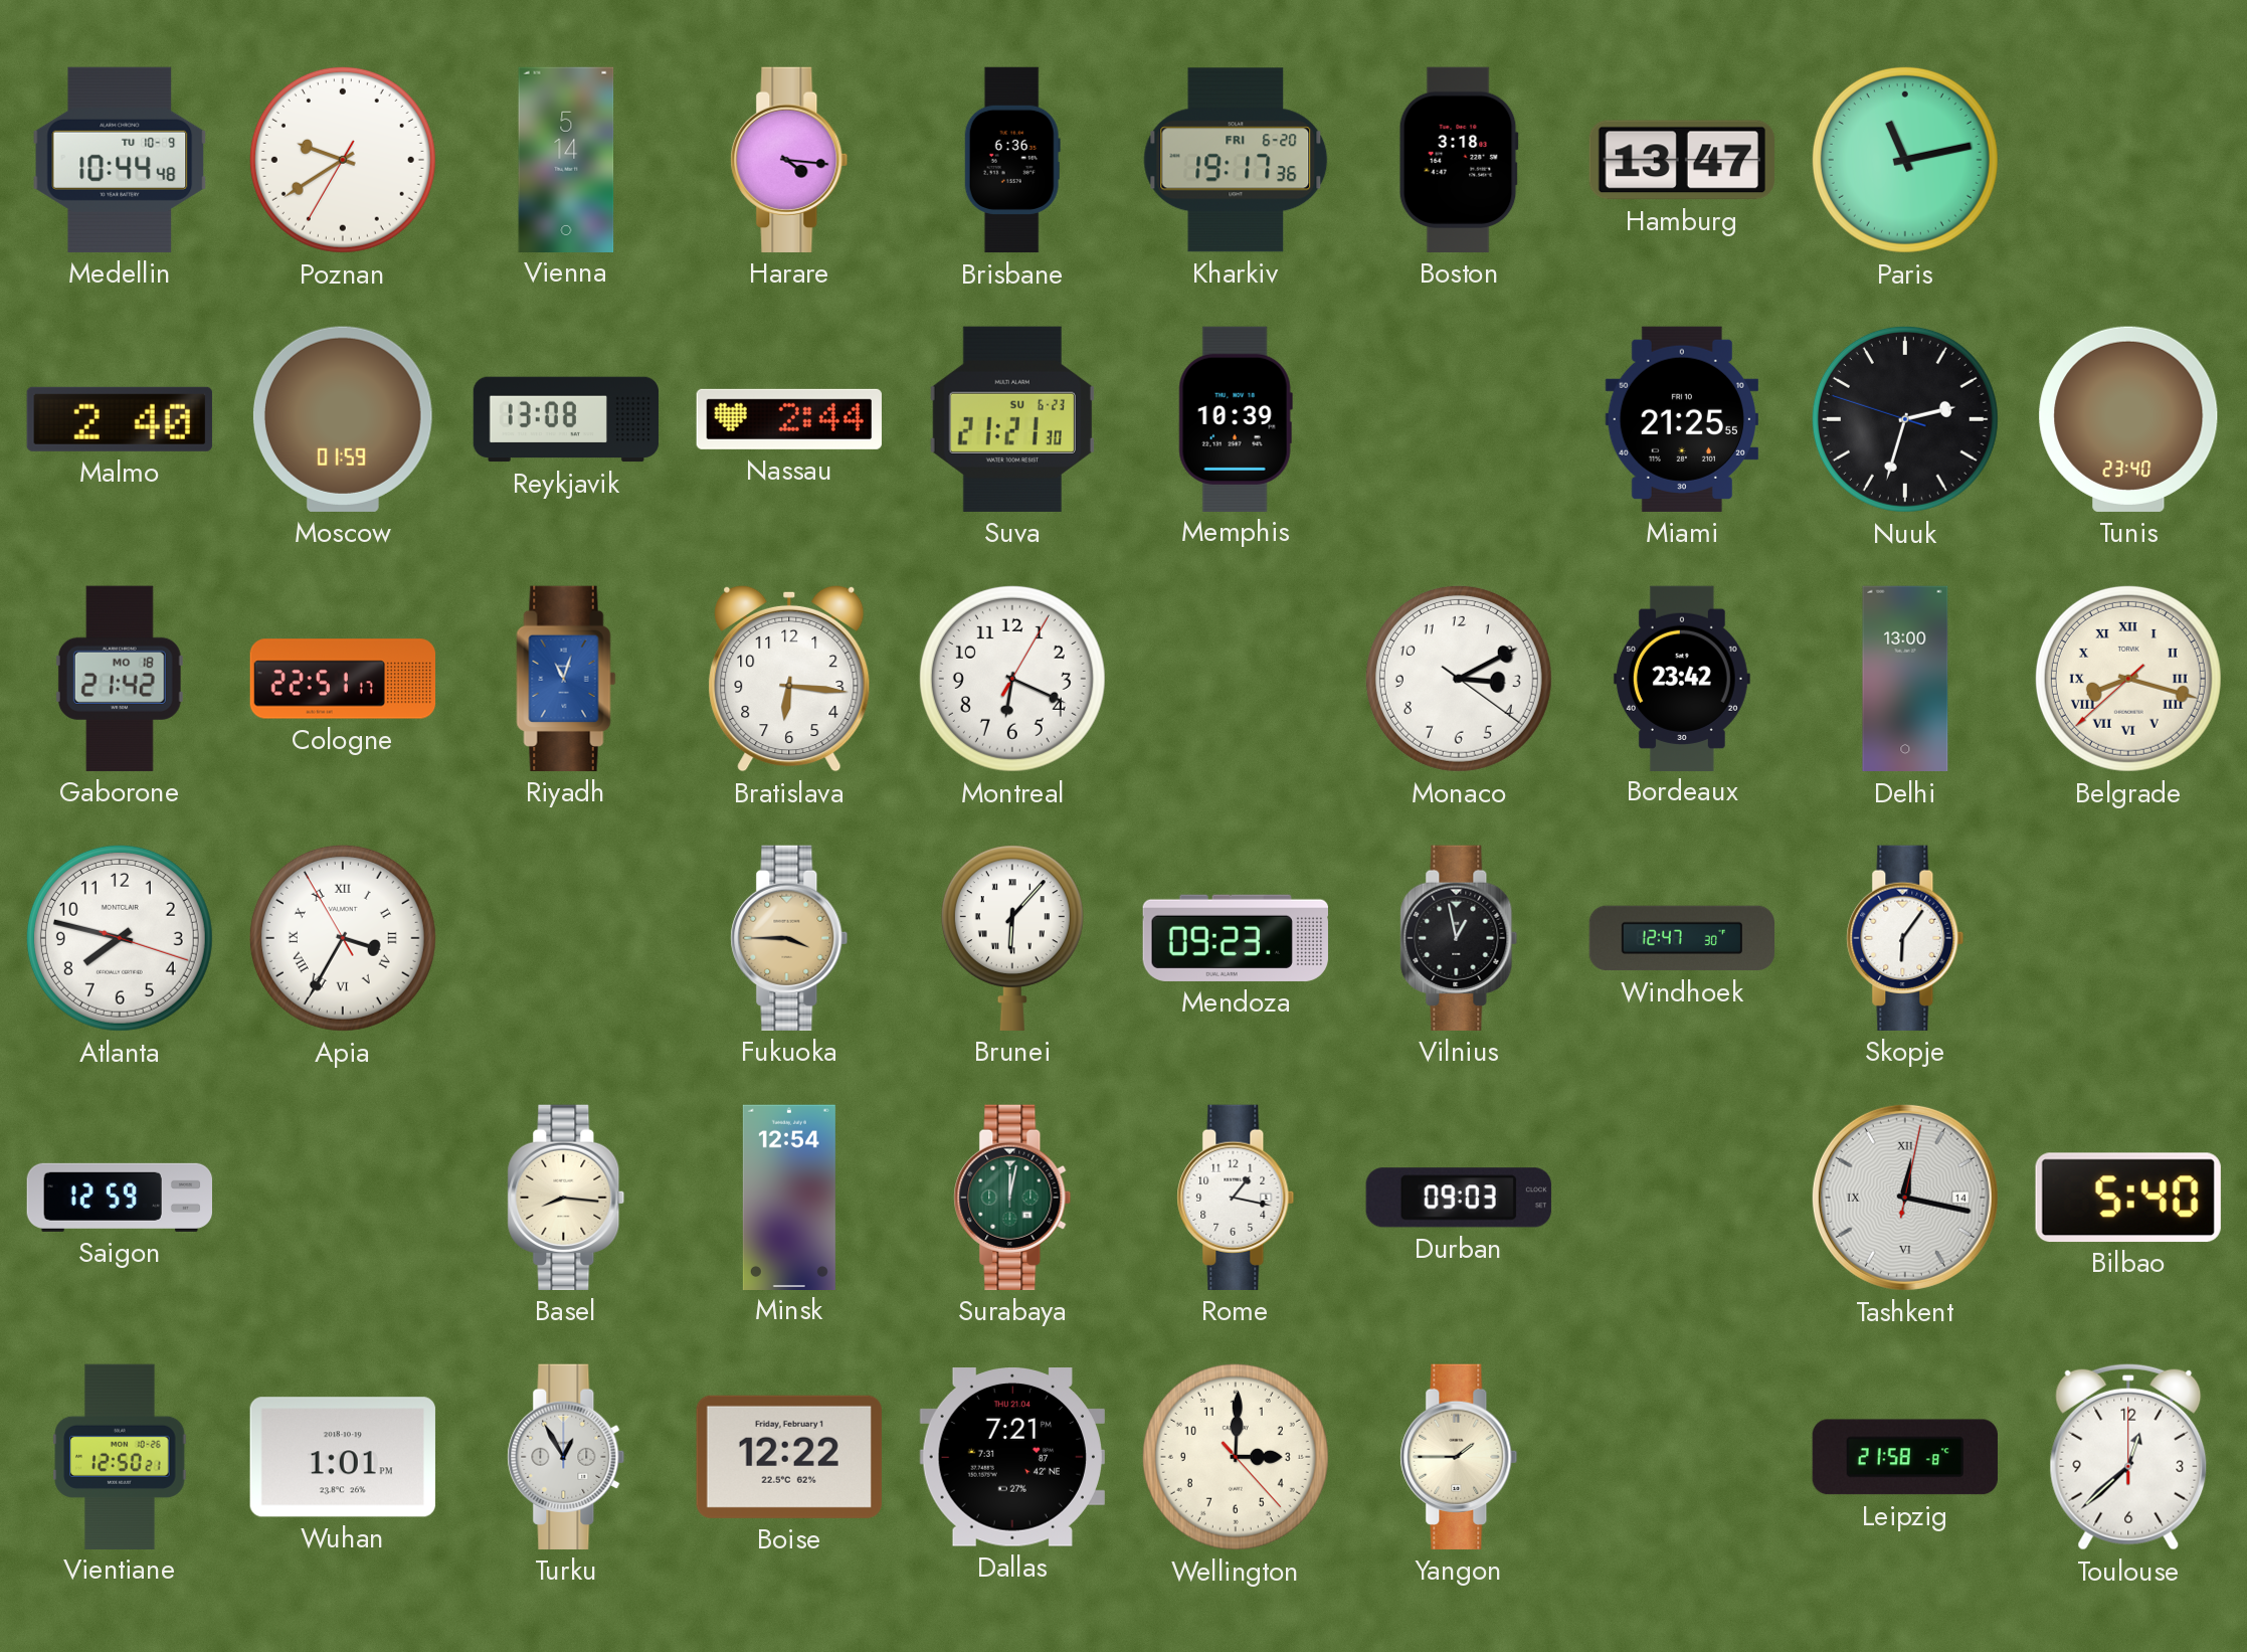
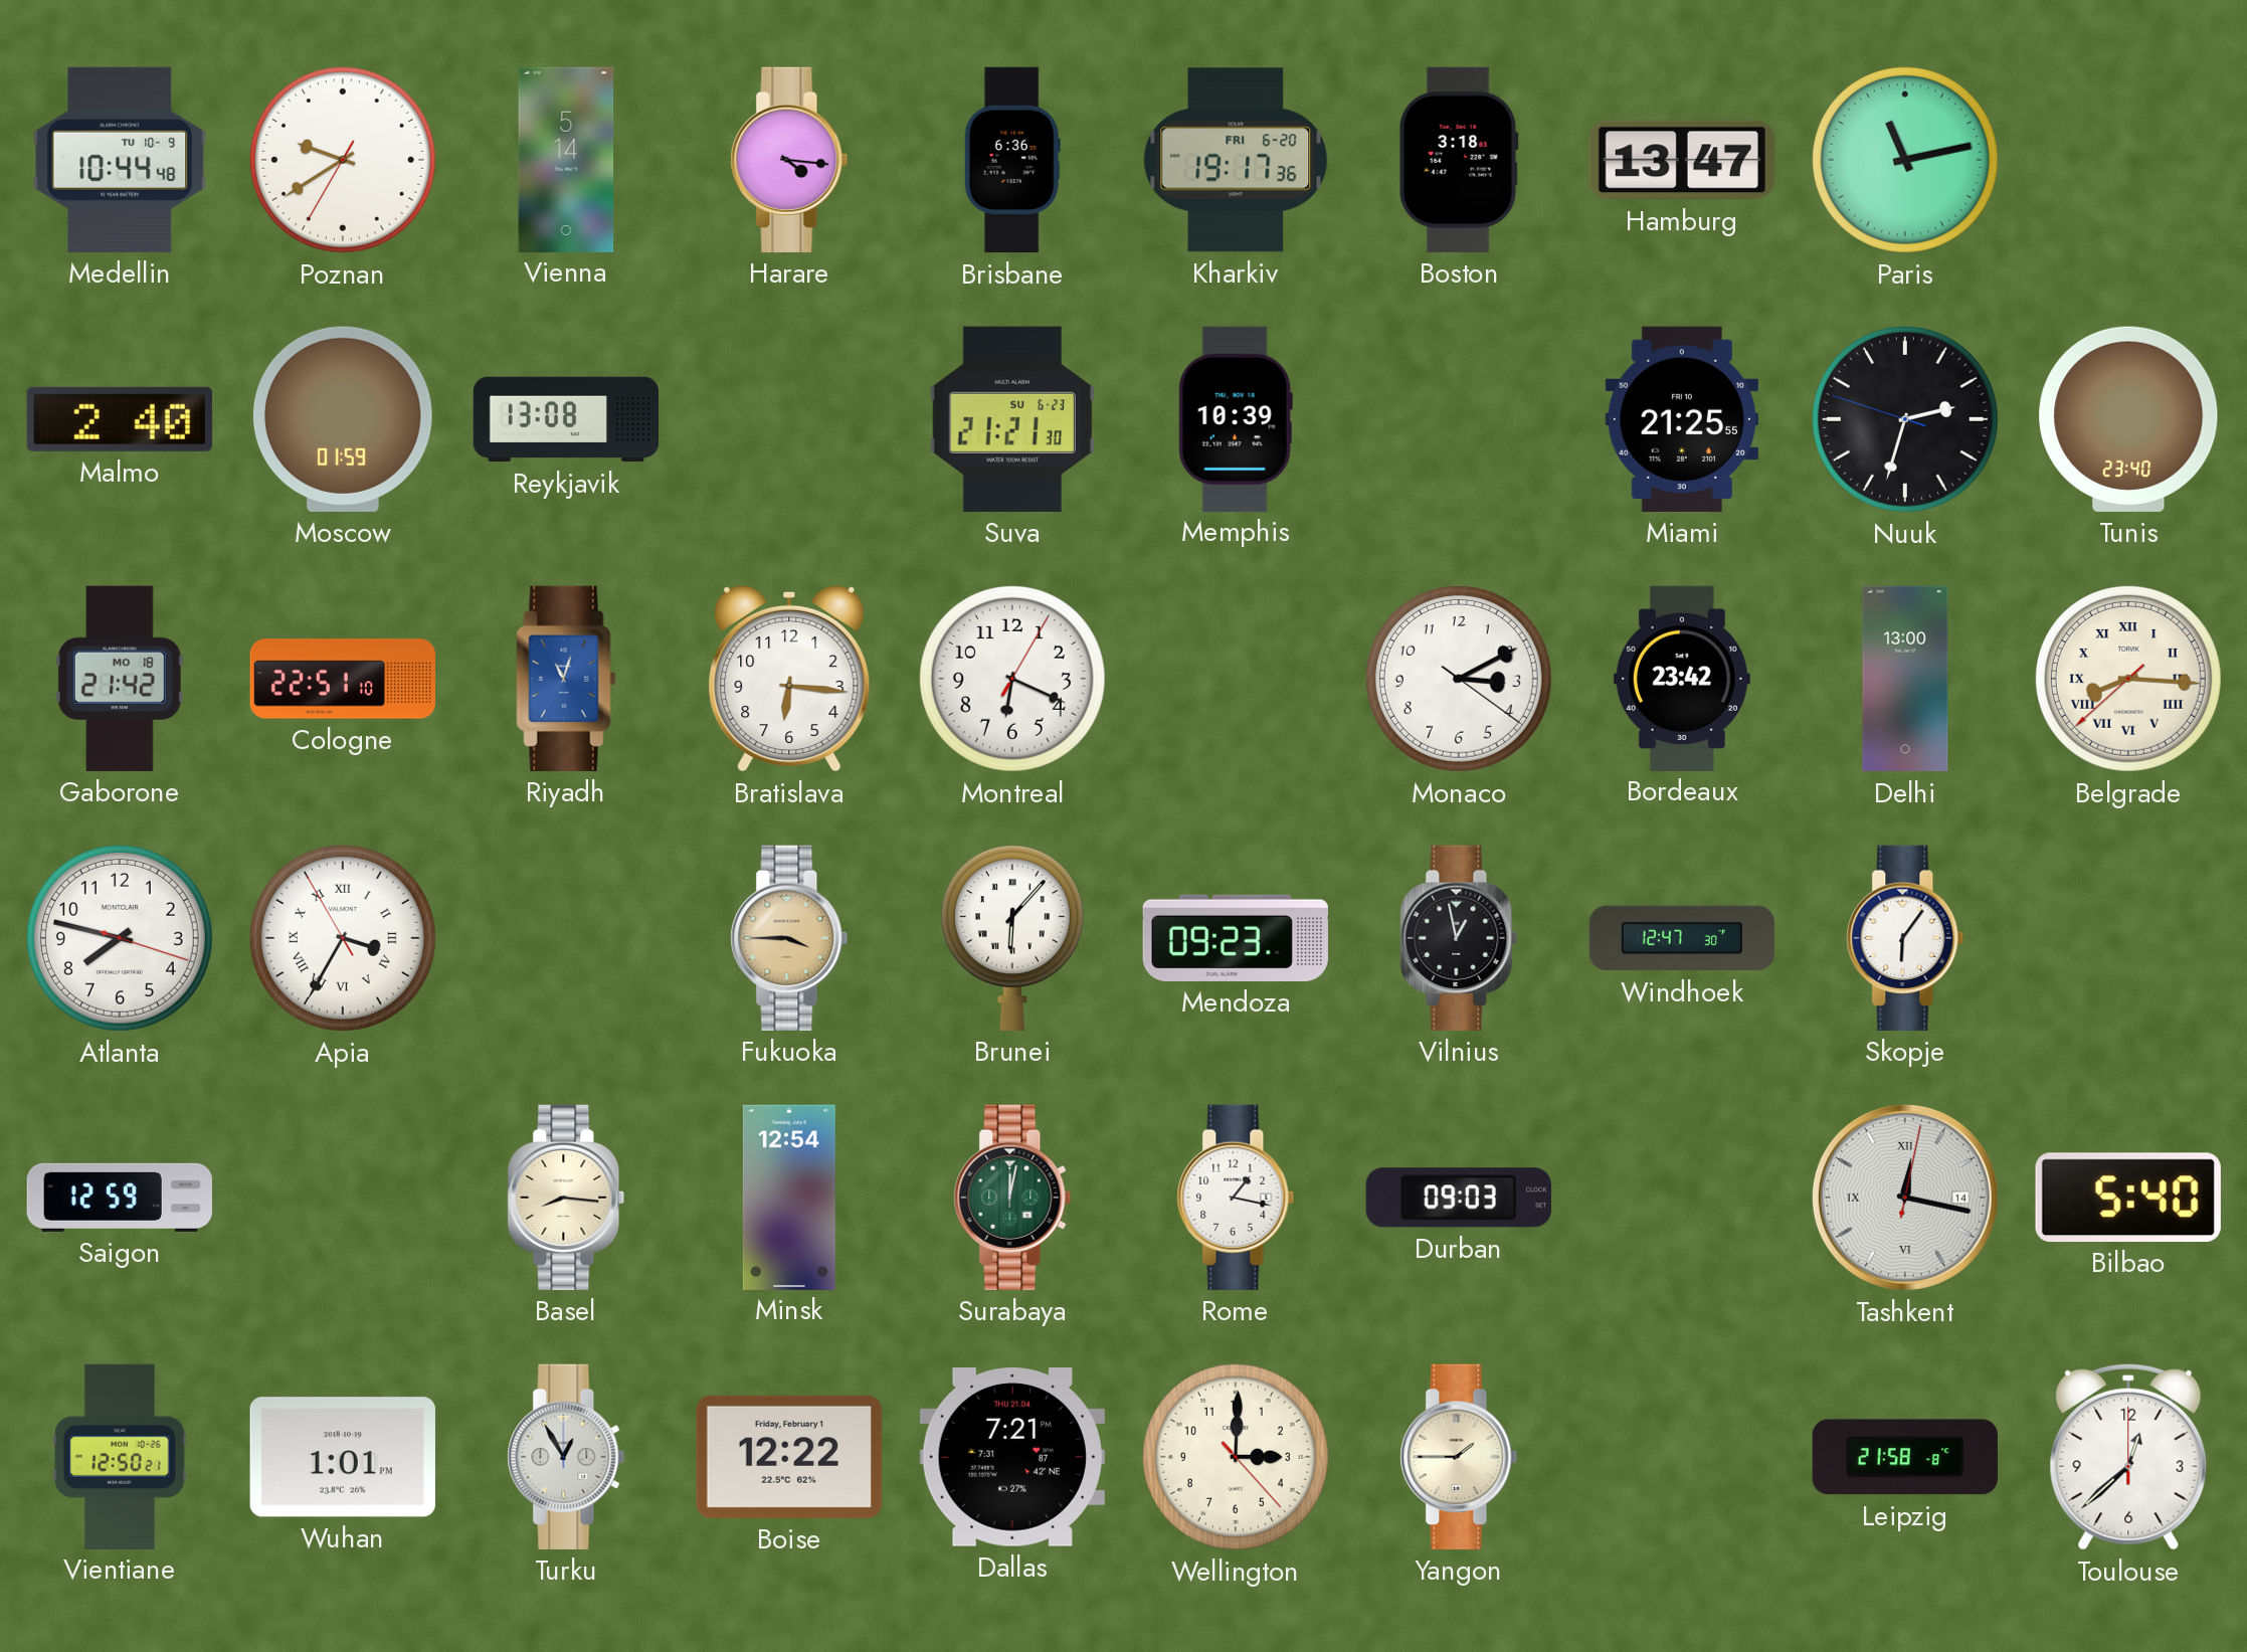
Nassau: 2:44 -> none (789, 419)
Cologne: 22:51:17 -> 22:51:10 (342, 679)
Belgrade: 8:17 -> 8:15 (2128, 679)
